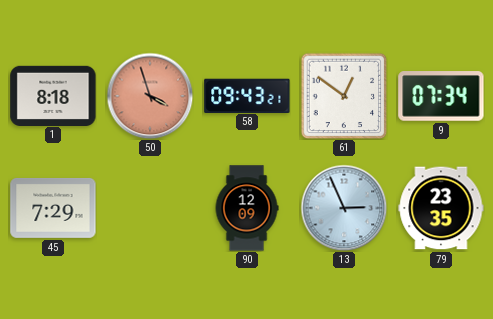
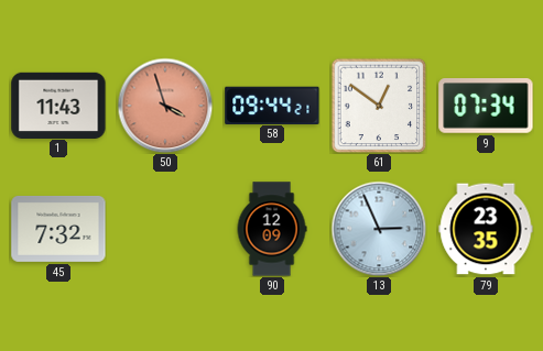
1: 8:18 -> 11:43 (58, 105)
58: 09:43 -> 09:44 (272, 105)
45: 7:29 -> 7:32 (58, 229)
